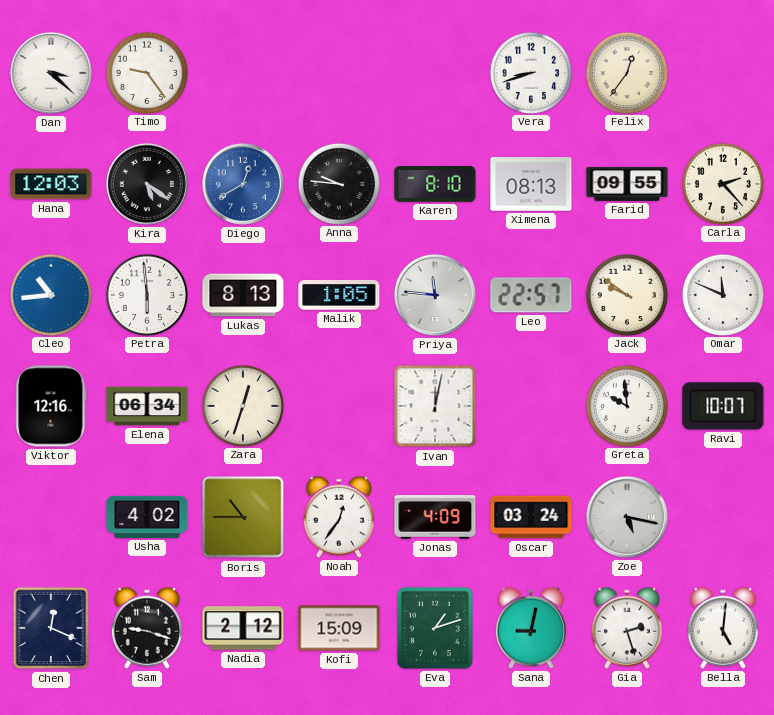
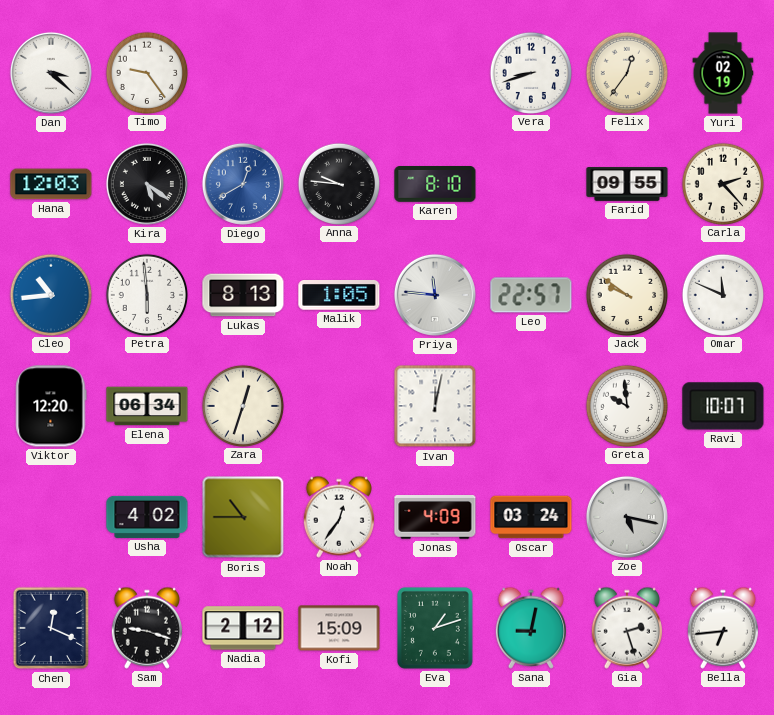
Yuri: none -> 02:19 (723, 73)
Ximena: 08:13 -> none (531, 184)
Viktor: 12:16 -> 12:20 (51, 406)
Bella: 5:01 -> 6:44 (723, 628)
